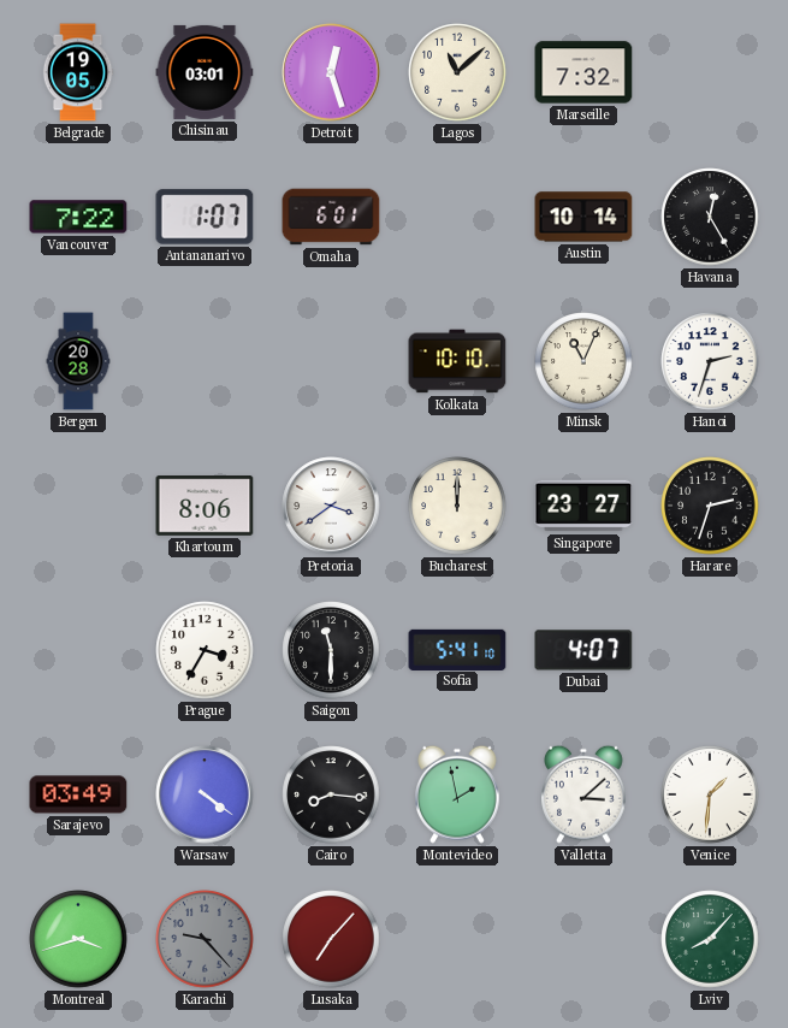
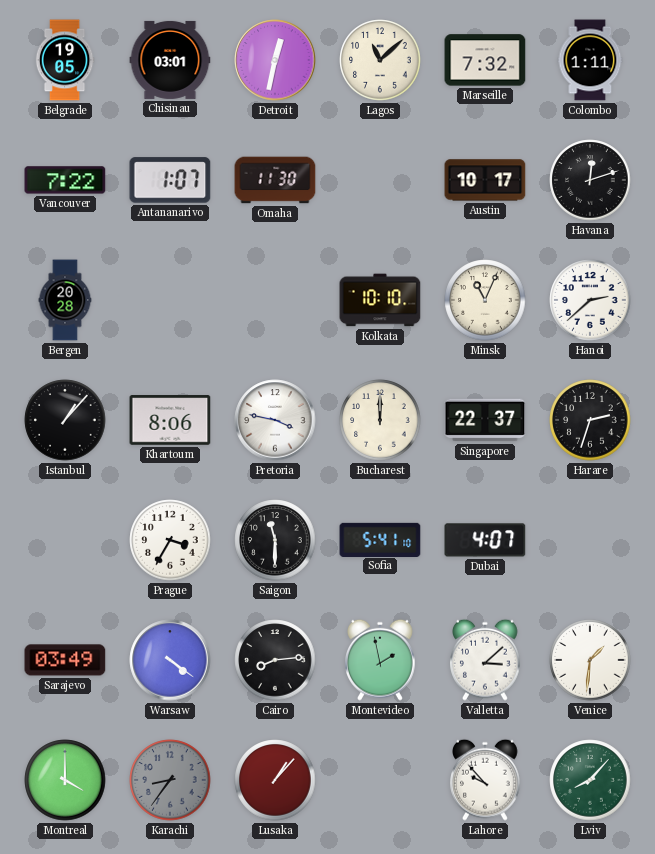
Detroit: 12:27 -> 12:32 (275, 60)
Colombo: none -> 1:11 (590, 60)
Omaha: 6:01 -> 11:30 (275, 180)
Austin: 10:14 -> 10:17 (485, 180)
Havana: 12:25 -> 12:12 (590, 180)
Hanoi: 2:33 -> 2:38 (590, 300)
Istanbul: none -> 1:07 (65, 420)
Pretoria: 3:39 -> 3:47 (275, 420)
Singapore: 23:27 -> 22:37 (485, 420)
Cairo: 8:16 -> 8:14 (275, 660)
Montreal: 3:42 -> 4:00 (65, 780)
Karachi: 9:23 -> 8:36 (170, 780)
Lusaka: 7:07 -> 1:07 (275, 780)
Lahore: none -> 9:53 (486, 780)
